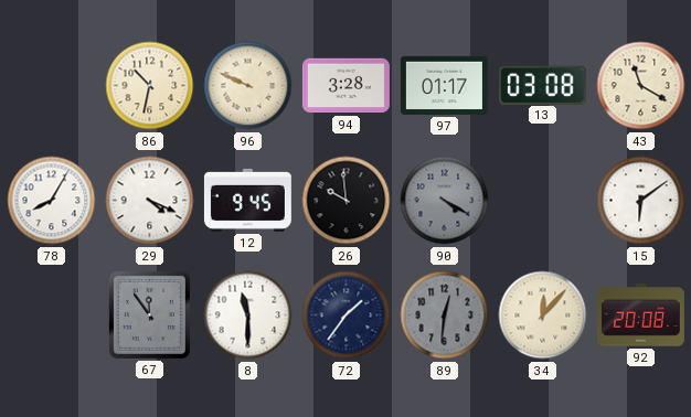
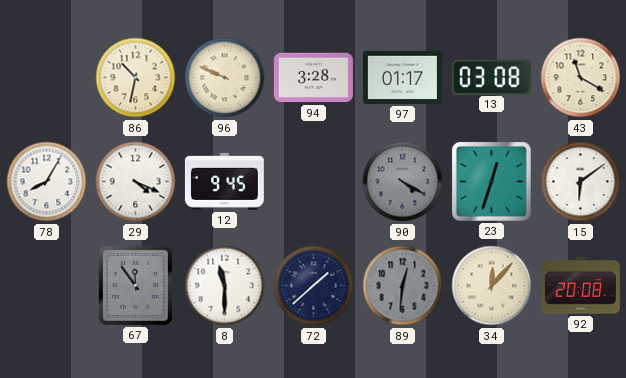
26: 9:59 -> none (347, 201)
23: none -> 12:33 (491, 181)
72: 1:36 -> 1:38 (314, 286)
